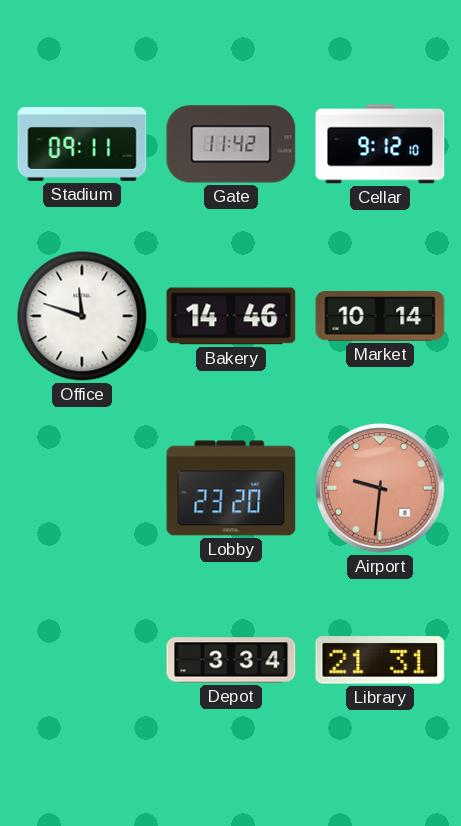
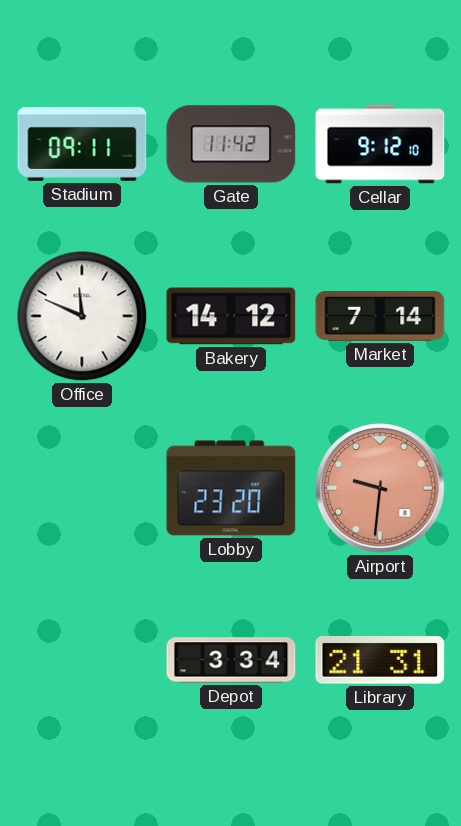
Office: 11:48 -> 11:49 (82, 316)
Bakery: 14:46 -> 14:12 (231, 316)
Market: 10:14 -> 7:14 (380, 317)
